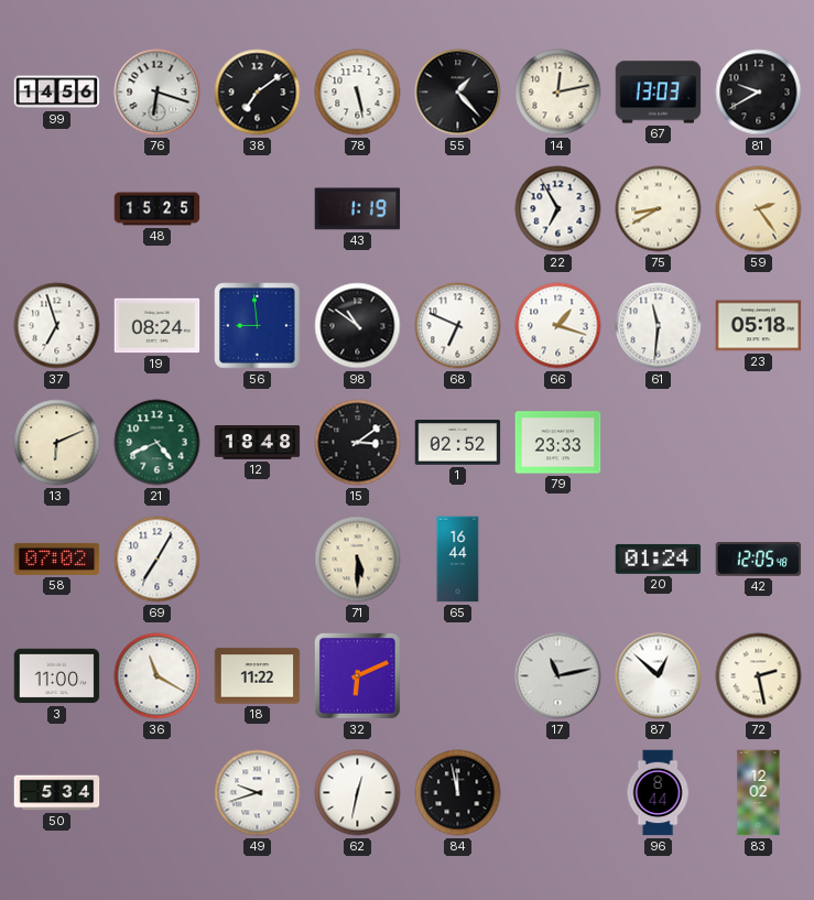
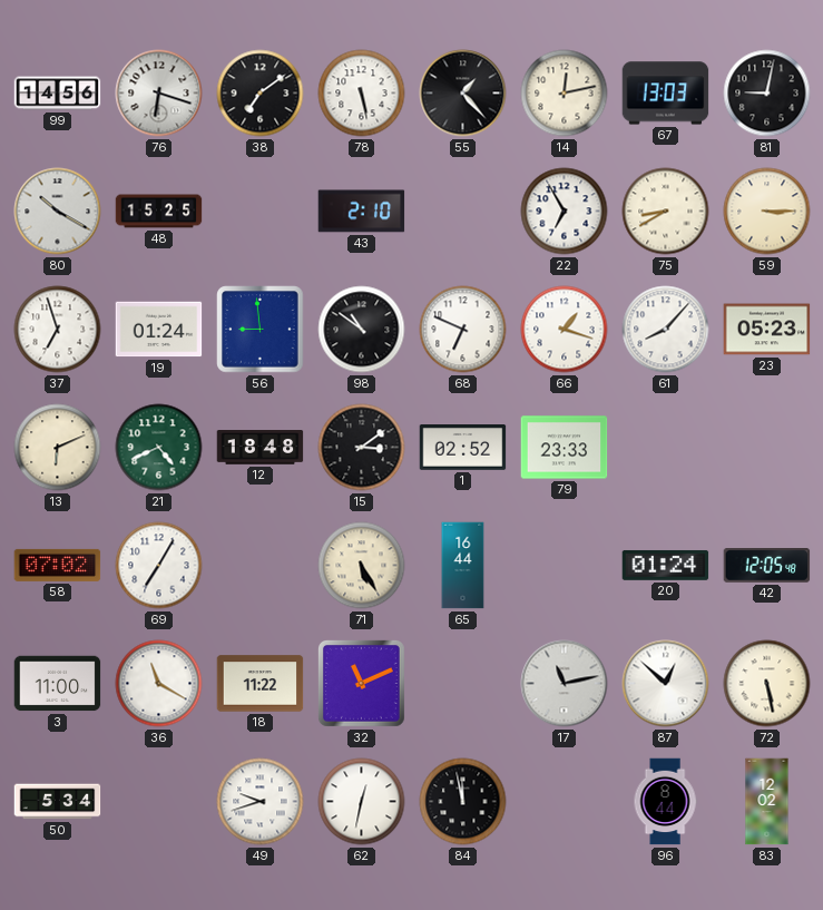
81: 9:40 -> 9:02 (767, 94)
80: none -> 10:20 (58, 212)
43: 1:19 -> 2:10 (362, 212)
59: 2:24 -> 3:15 (767, 212)
19: 08:24 -> 01:24 (159, 330)
61: 11:31 -> 8:07 (666, 330)
23: 05:18 -> 05:23 (767, 330)
71: 5:30 -> 5:25 (362, 566)
32: 6:11 -> 11:11 (362, 684)
72: 2:28 -> 5:28 (767, 684)
